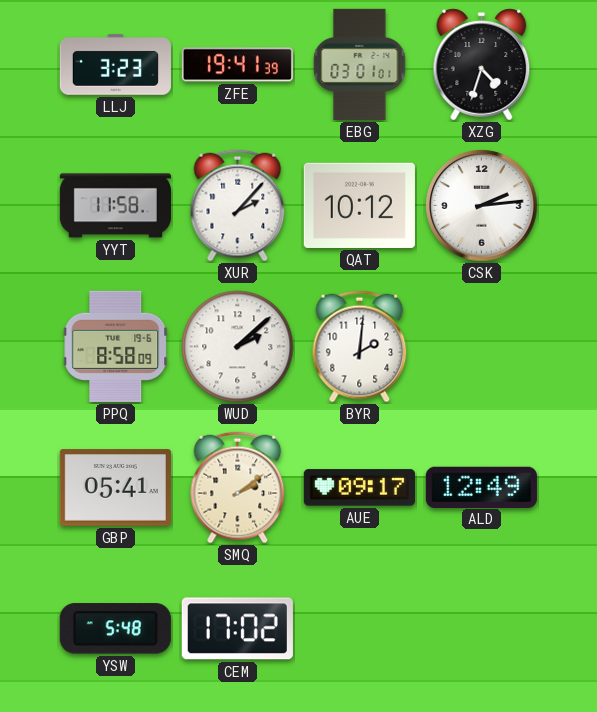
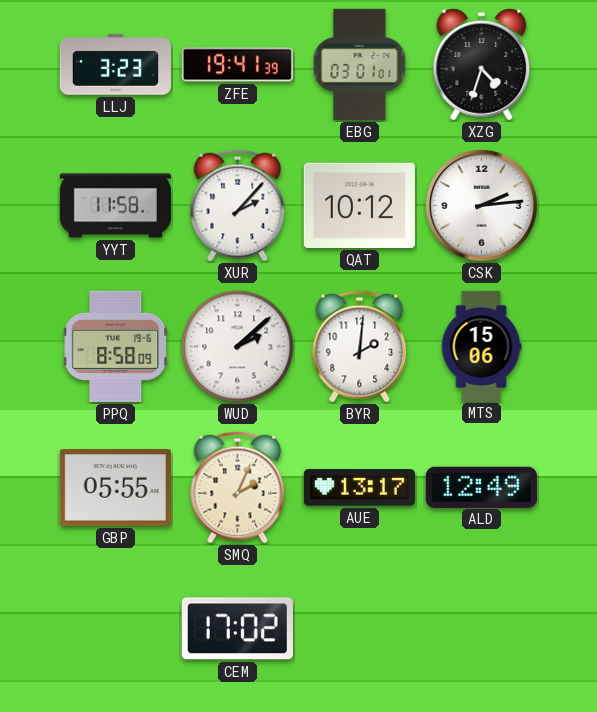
MTS: none -> 15:06 (481, 346)
GBP: 05:41 -> 05:55 (115, 488)
SMQ: 2:09 -> 2:04 (238, 488)
AUE: 09:17 -> 13:17 (359, 488)
YSW: 5:48 -> none (115, 629)
